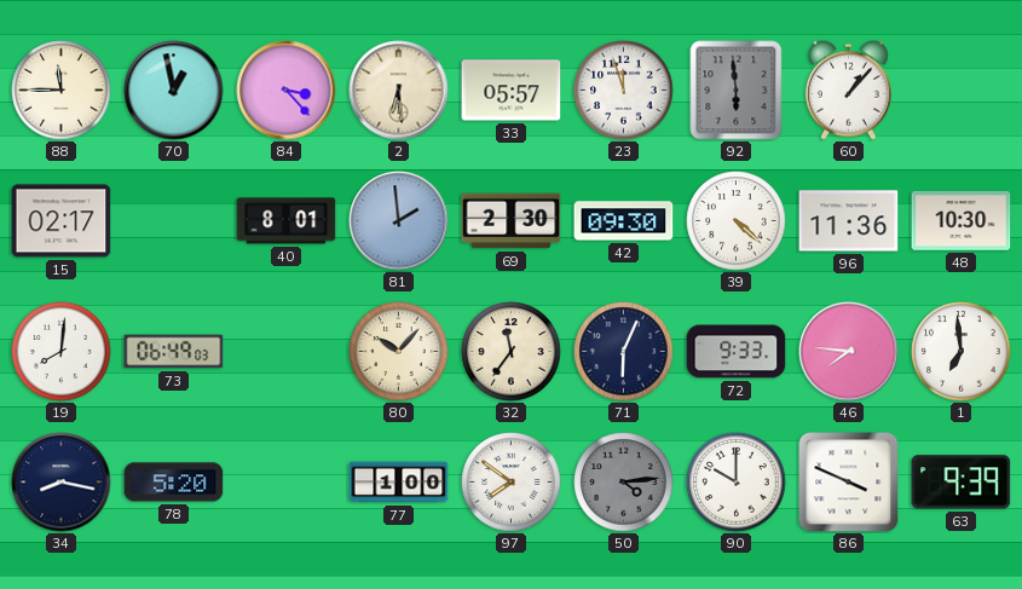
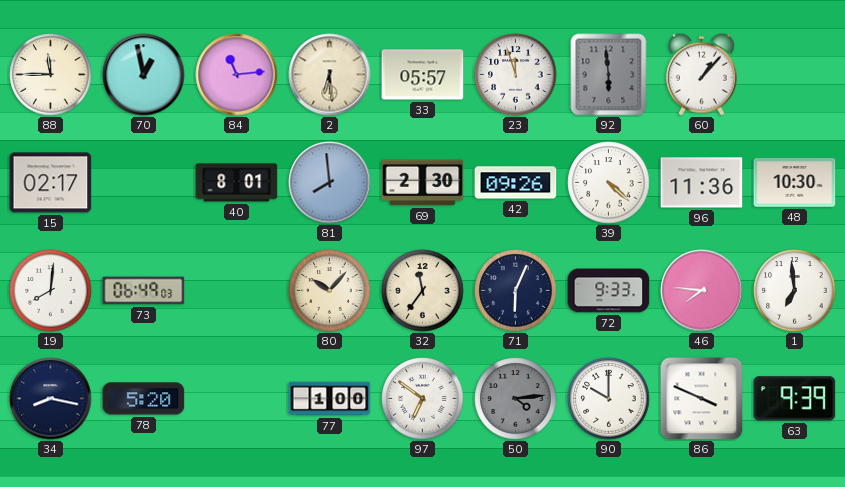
84: 3:23 -> 11:14 (237, 75)
81: 1:59 -> 7:59 (330, 183)
42: 09:30 -> 09:26 (516, 183)
97: 7:51 -> 6:51 (423, 399)
